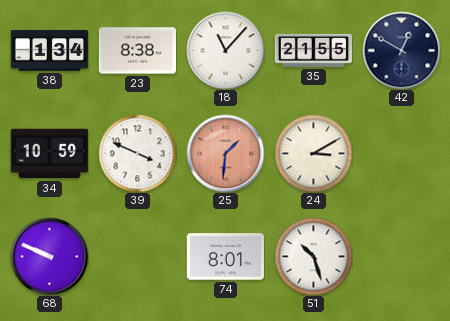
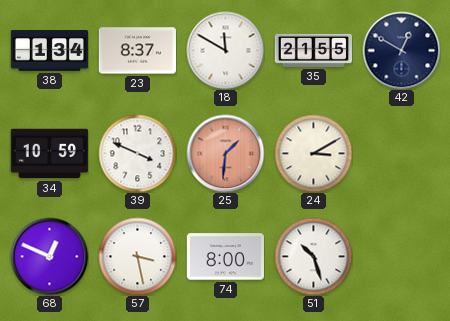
23: 8:38 -> 8:37 (137, 51)
18: 11:07 -> 11:50 (225, 50)
68: 9:49 -> 12:49 (49, 256)
57: none -> 3:28 (137, 256)
74: 8:01 -> 8:00 (225, 257)
